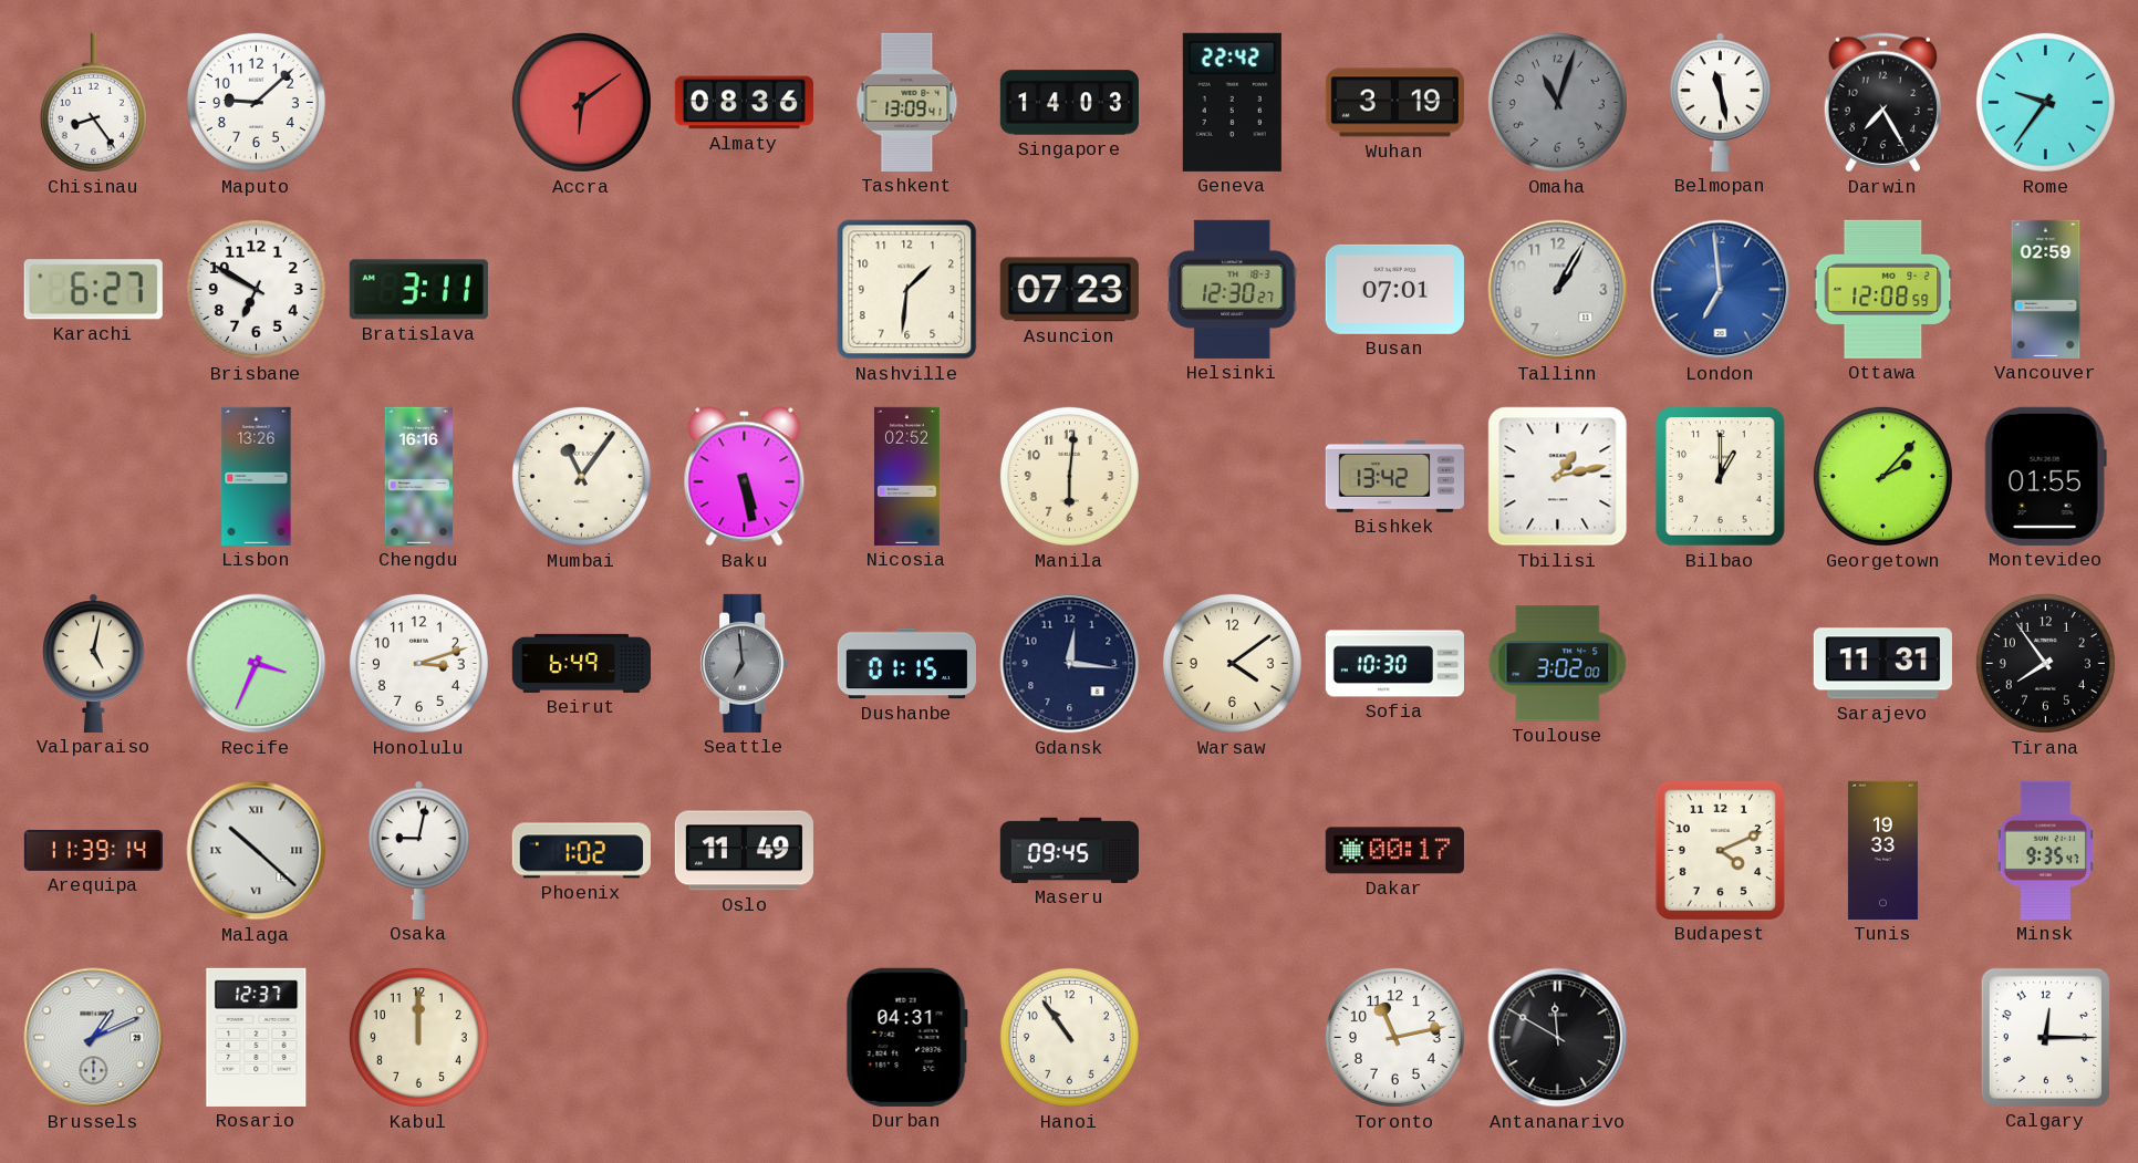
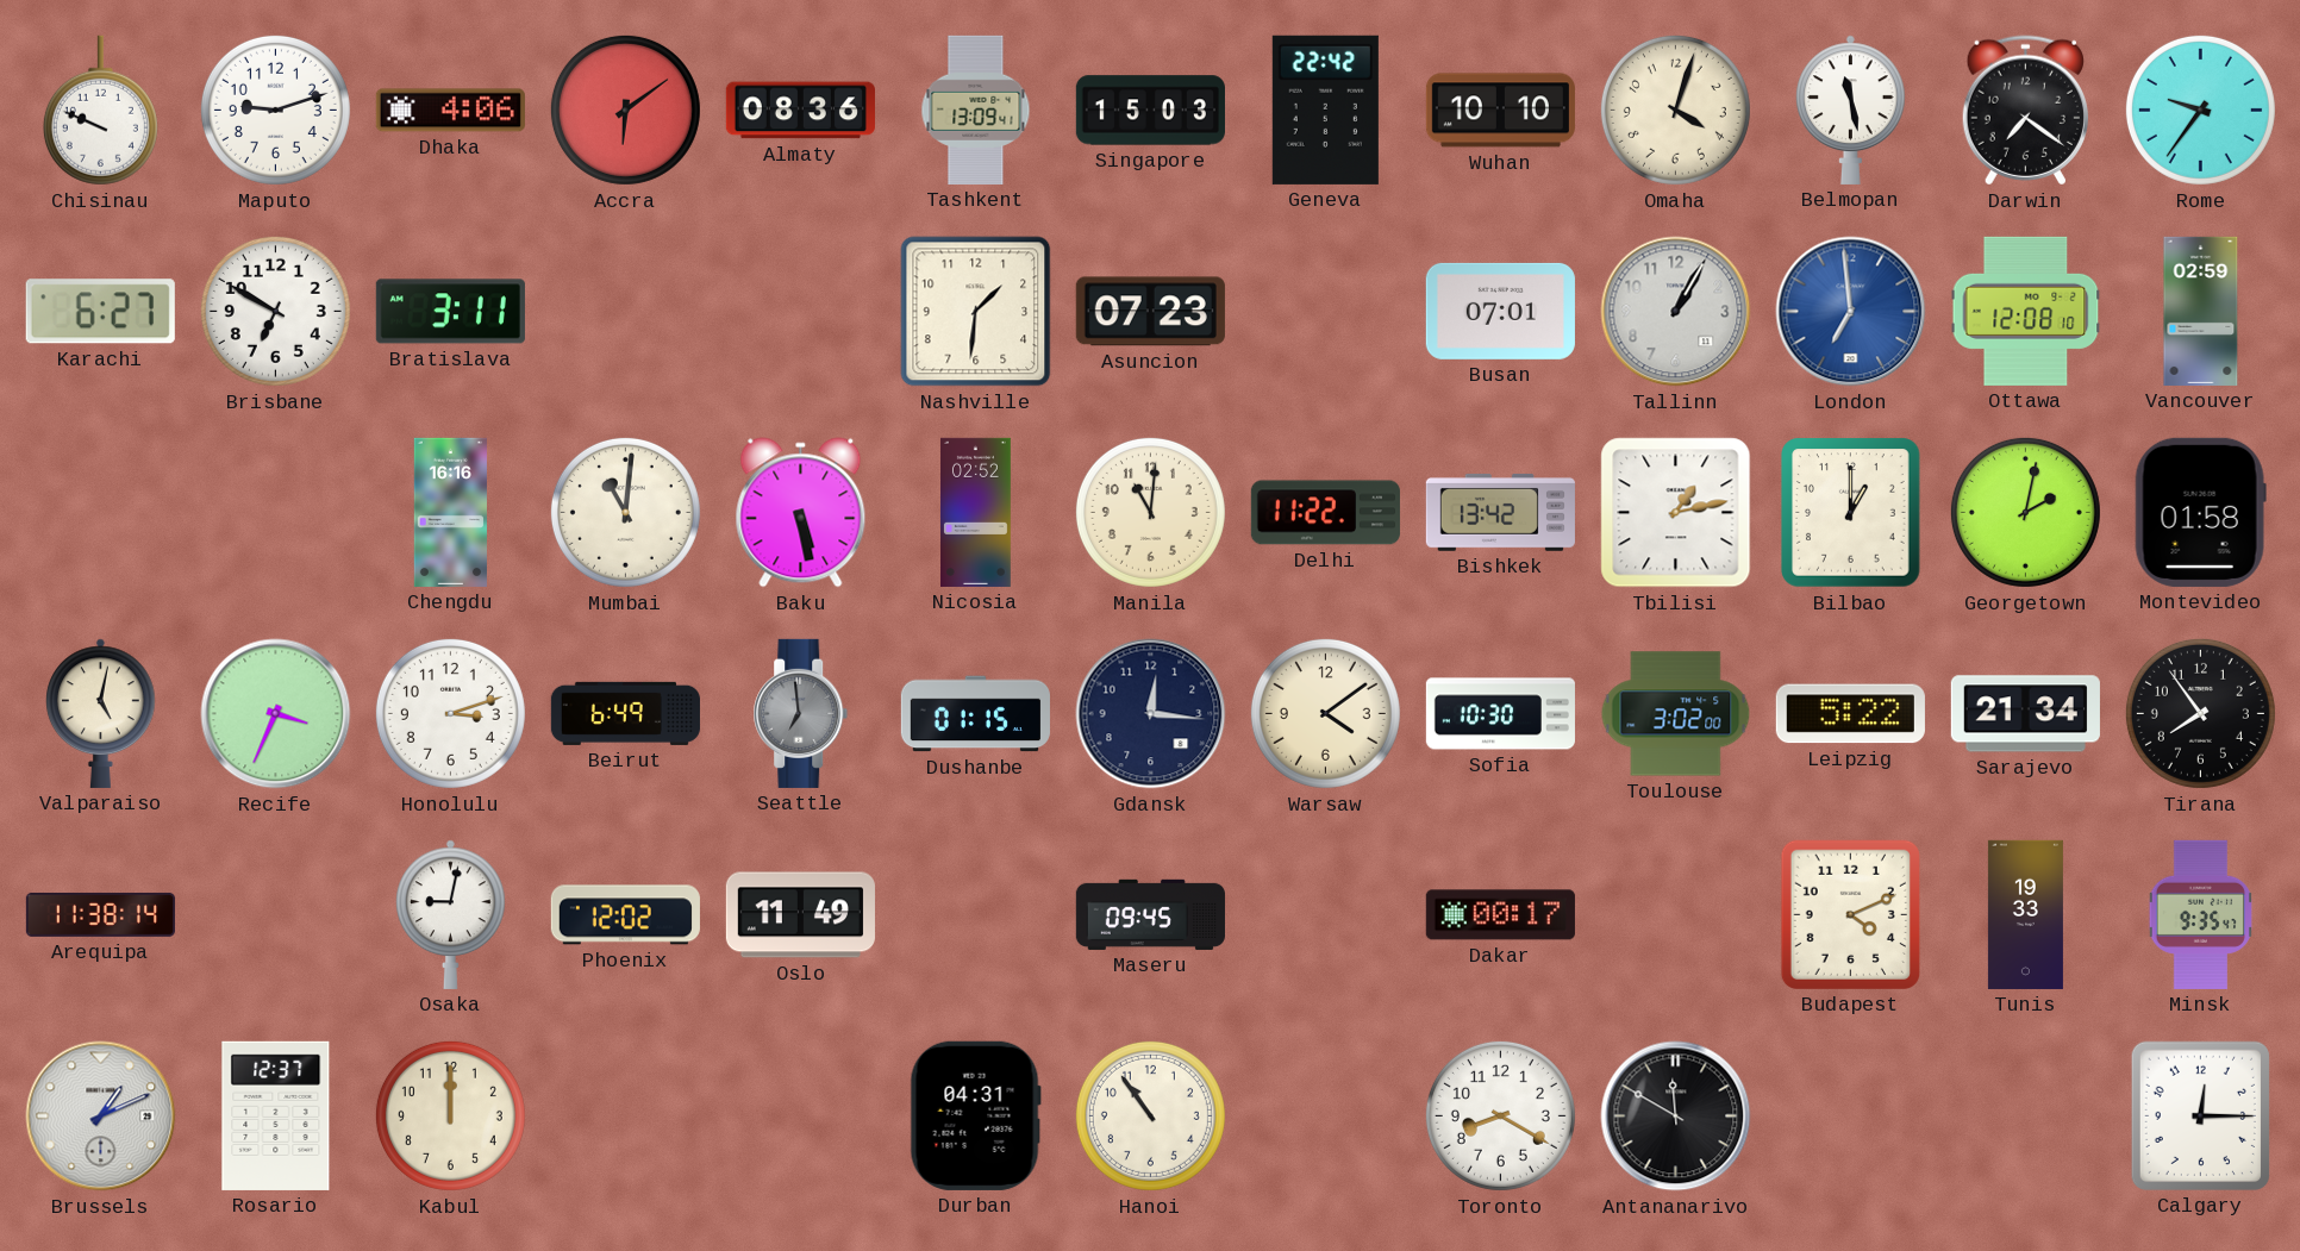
Chisinau: 8:24 -> 9:49 (100, 111)
Maputo: 9:08 -> 9:12 (275, 110)
Dhaka: none -> 4:06 (450, 111)
Singapore: 14:03 -> 15:03 (1150, 111)
Wuhan: 3:19 -> 10:10 (1500, 111)
Omaha: 11:03 -> 4:03 (1675, 110)
Omaha dial: grey -> cream (1675, 110)
Darwin: 7:25 -> 7:21 (2025, 111)
Helsinki: 12:30 -> none (1233, 289)
Ottawa: 12:08:59 -> 12:08:10 (2026, 311)
Lisbon: 13:26 -> none (257, 476)
Mumbai: 11:06 -> 11:01 (625, 512)
Manila: 6:01 -> 11:01 (1150, 512)
Delhi: none -> 11:22 (1325, 513)
Georgetown: 2:07 -> 2:02 (2025, 512)
Montevideo: 01:55 -> 01:58 (2200, 512)
Leipzig: none -> 5:22 (1850, 714)
Sarajevo: 11:31 -> 21:34 (2025, 714)
Arequipa: 11:39 -> 11:38 (100, 914)
Malaga: 10:22 -> none (257, 851)
Phoenix: 1:02 -> 12:02 (625, 915)
Toronto: 11:13 -> 8:20 (1500, 1115)
